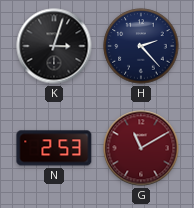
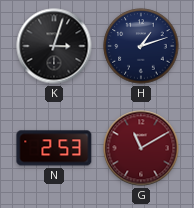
H: 2:23 -> 1:12 (141, 46)
